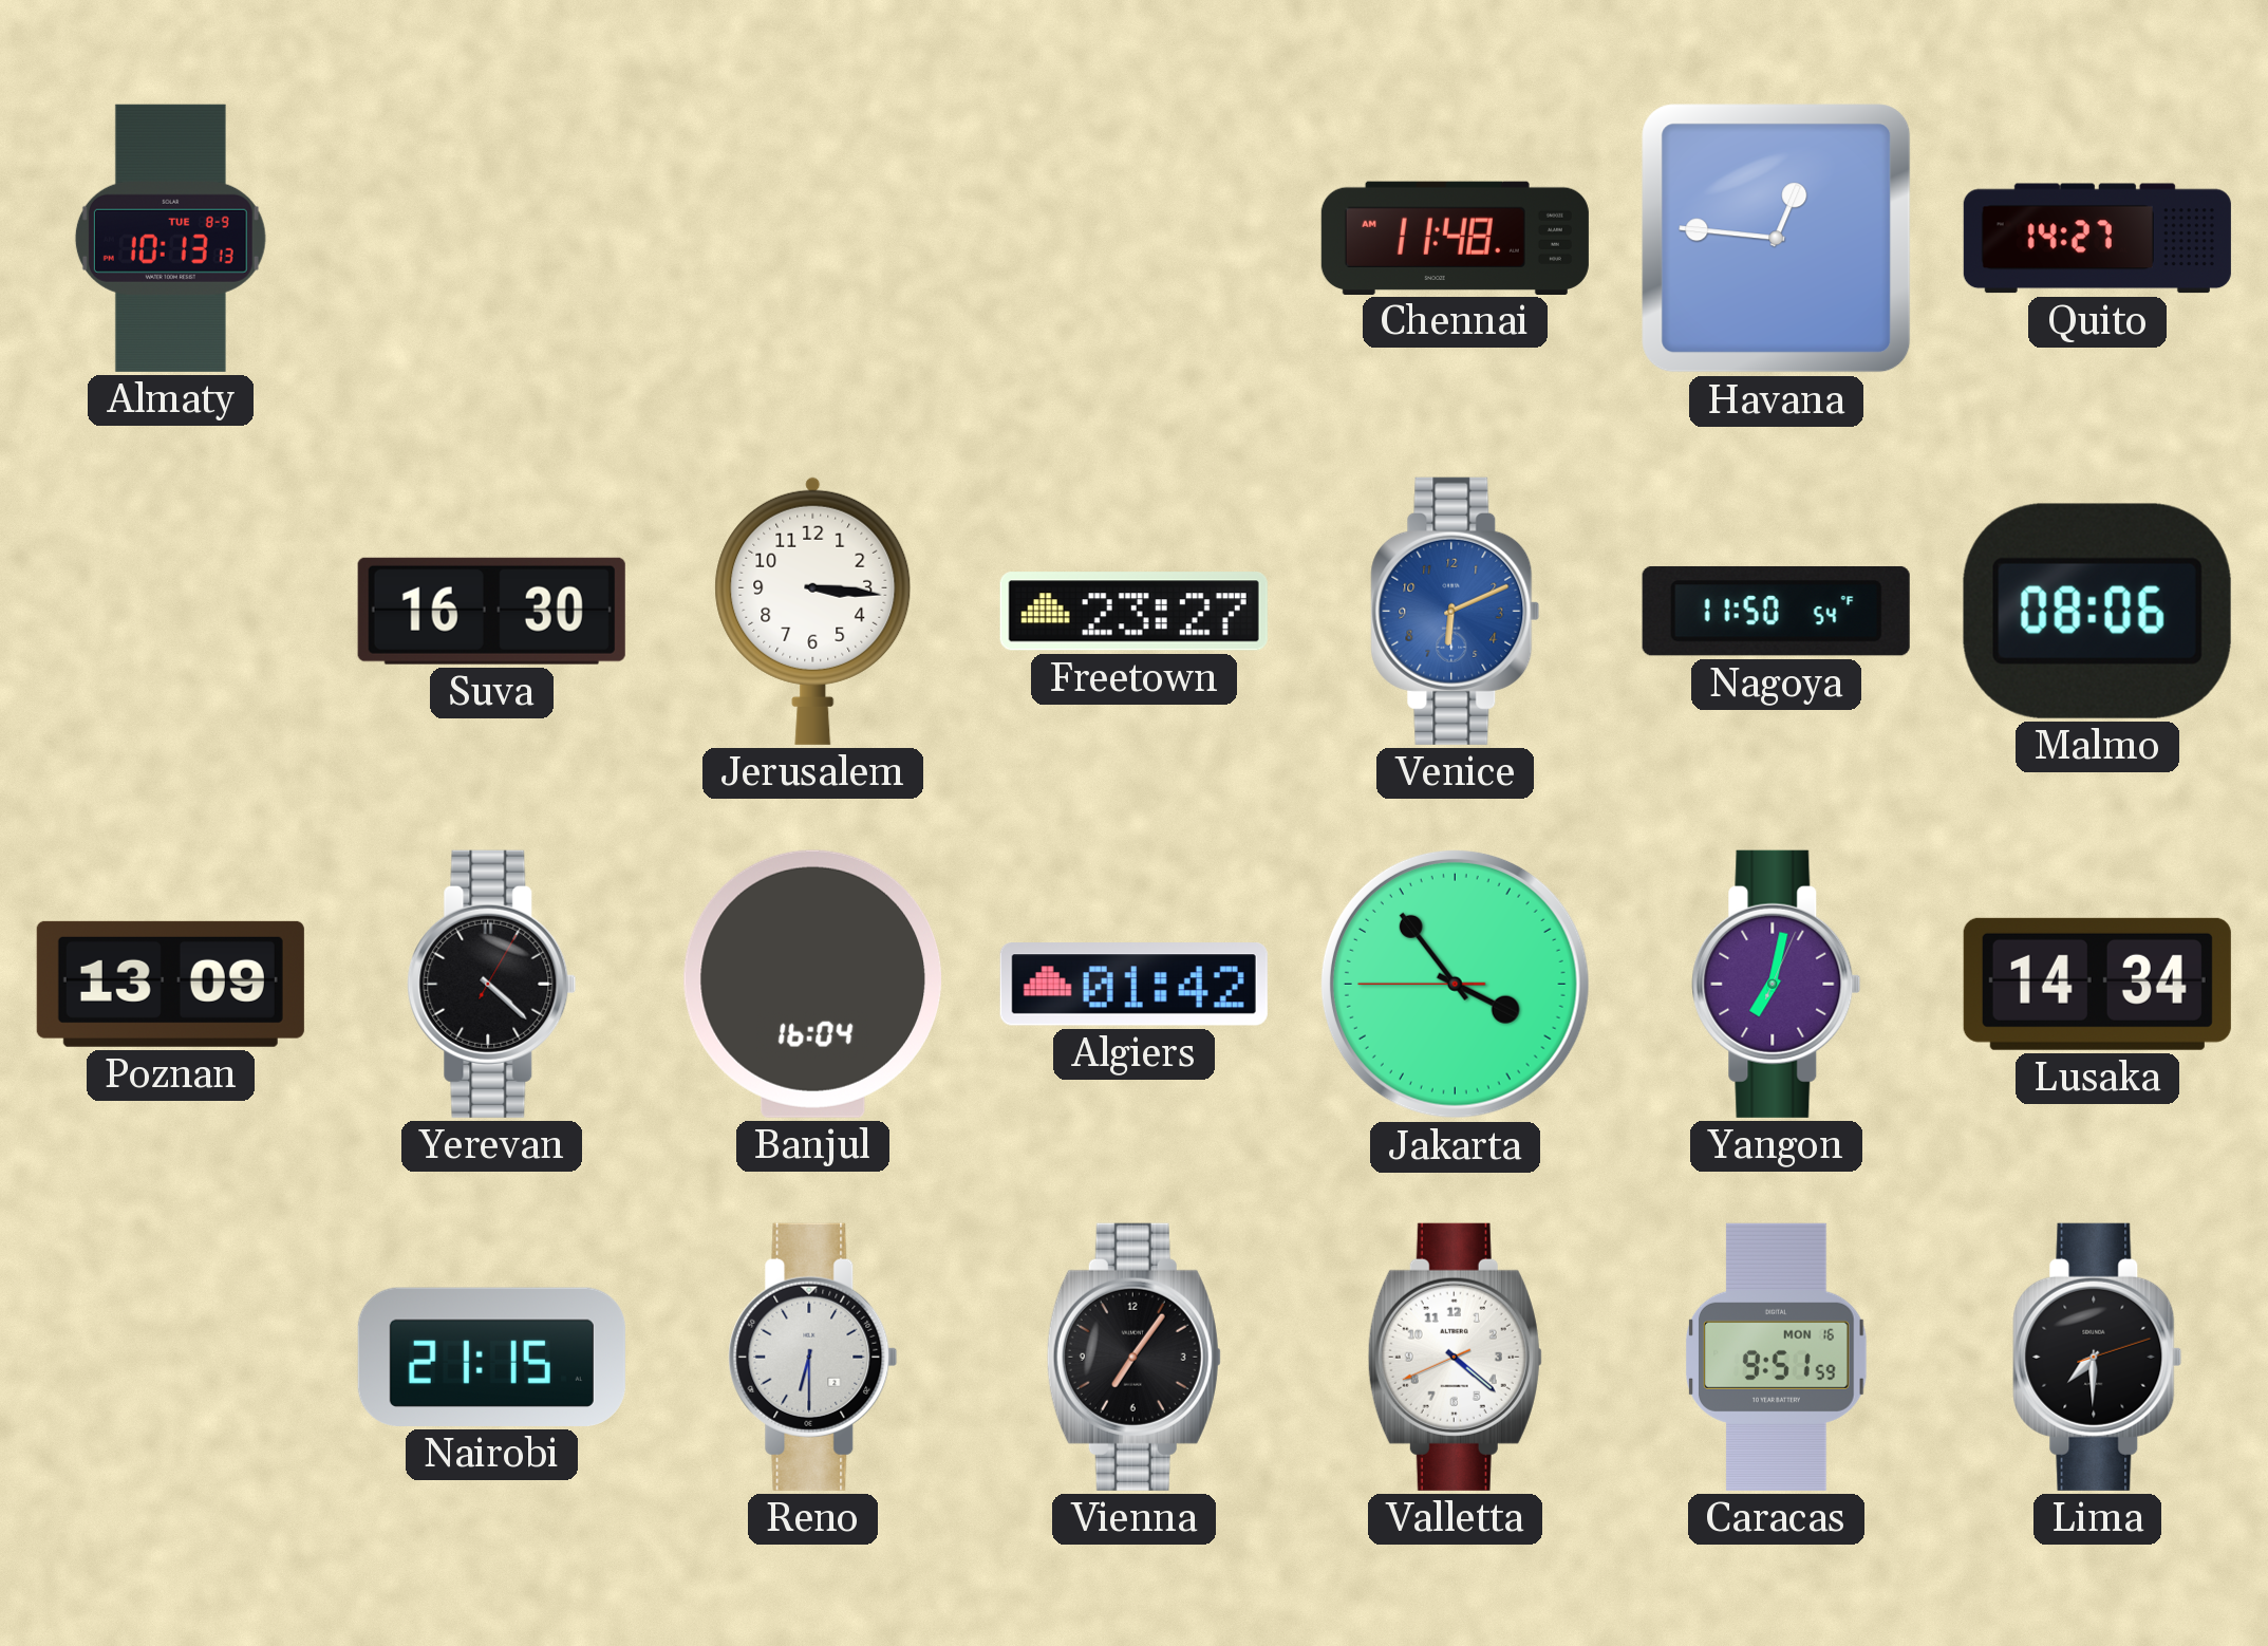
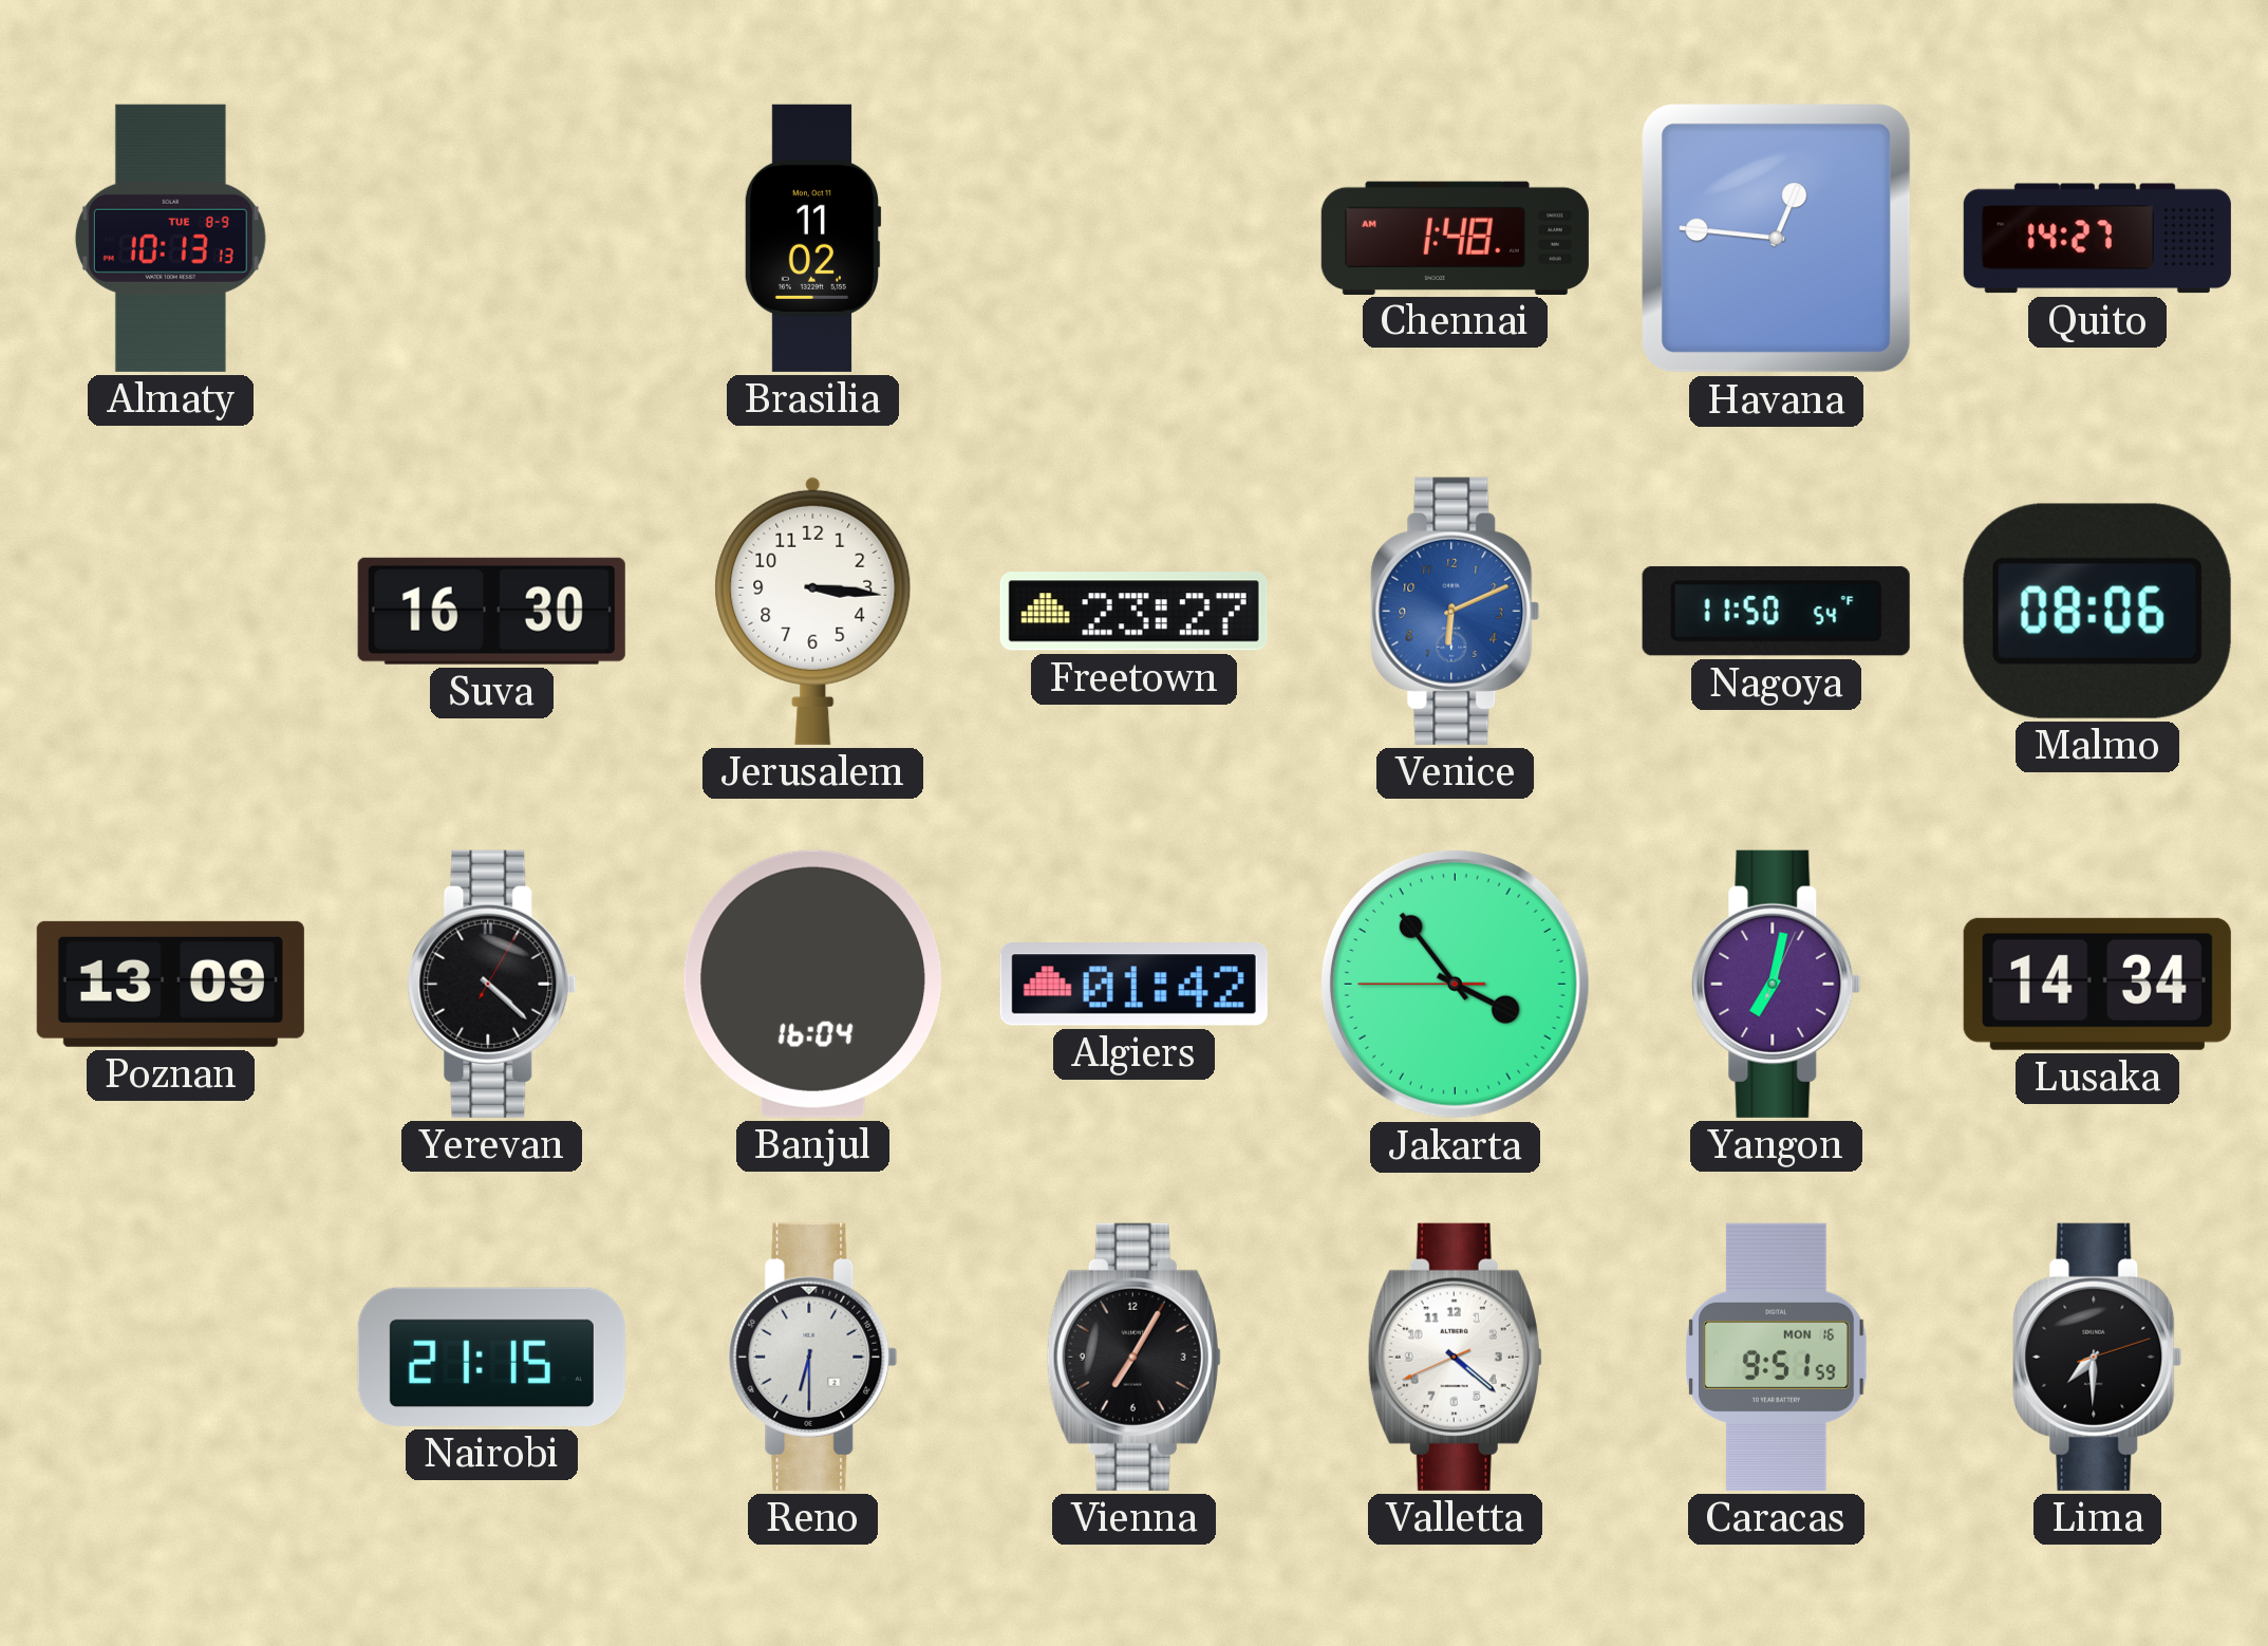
Brasilia: none -> 11:02 (812, 238)
Chennai: 11:48 -> 1:48 (1455, 238)
Vienna: 7:06 -> 7:05 (1133, 1357)
